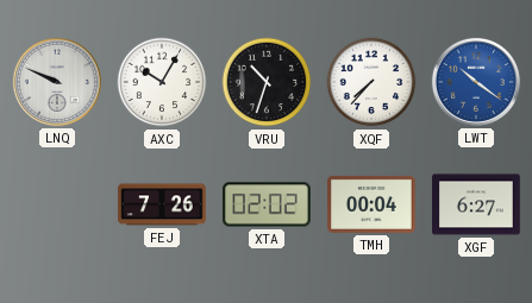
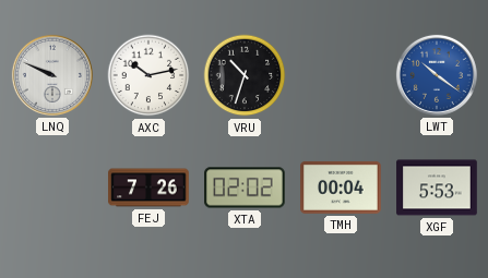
AXC: 10:05 -> 10:13 (148, 75)
XQF: 7:37 -> none (371, 82)
XGF: 6:27 -> 5:53 (437, 188)
